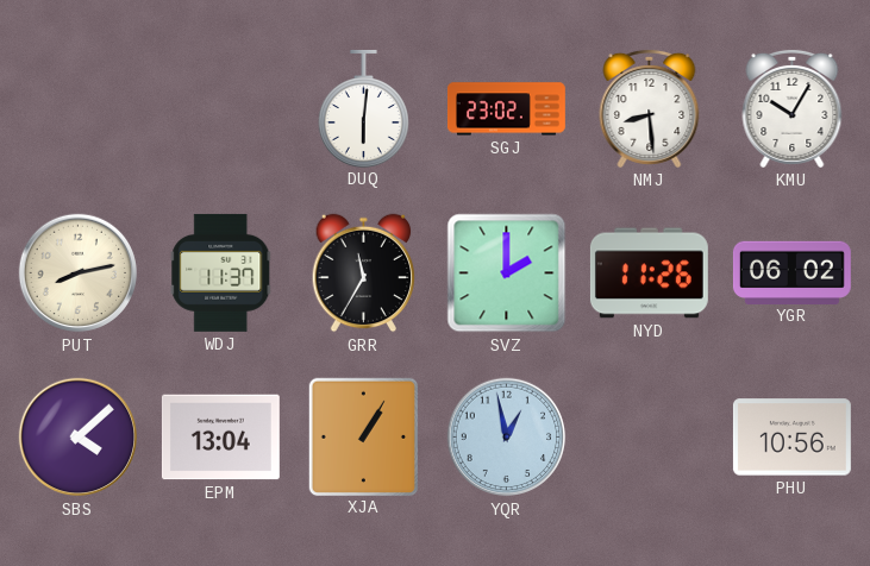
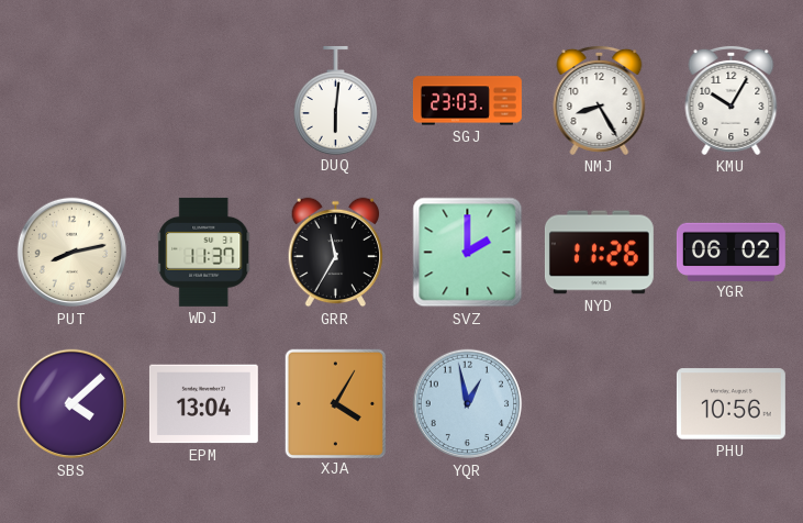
SGJ: 23:02 -> 23:03 (467, 101)
NMJ: 8:29 -> 8:25 (600, 100)
XJA: 1:05 -> 4:05 (335, 403)
